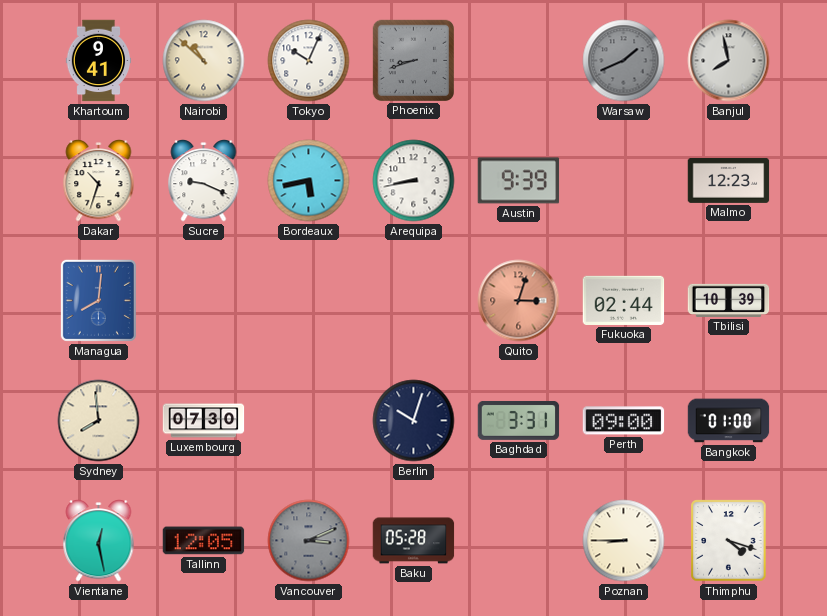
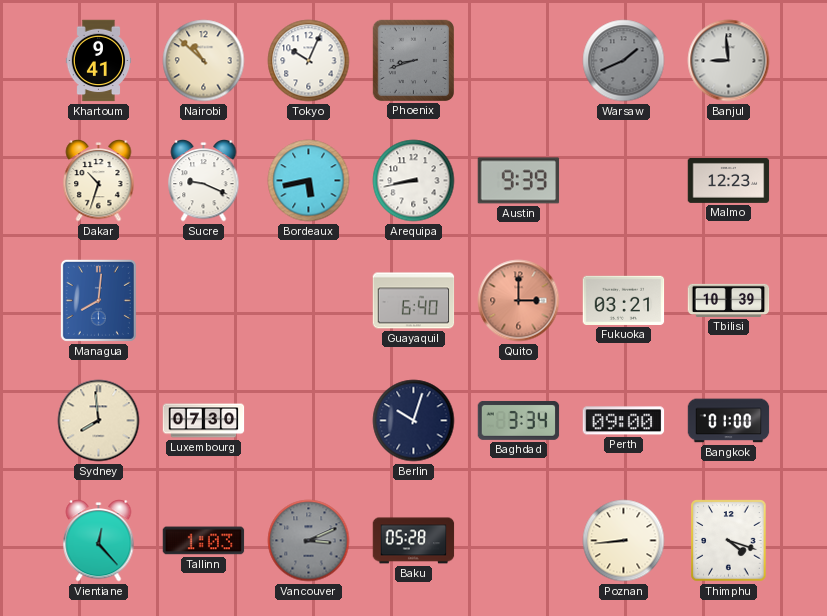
Banjul: 7:58 -> 8:59 (729, 61)
Guayaquil: none -> 6:40 (414, 301)
Quito: 3:03 -> 3:00 (519, 301)
Fukuoka: 02:44 -> 03:21 (624, 300)
Baghdad: 3:31 -> 3:34 (519, 421)
Vientiane: 12:28 -> 12:23 (99, 541)
Tallinn: 12:05 -> 1:03 (204, 541)
Poznan: 8:45 -> 8:44 (624, 541)
